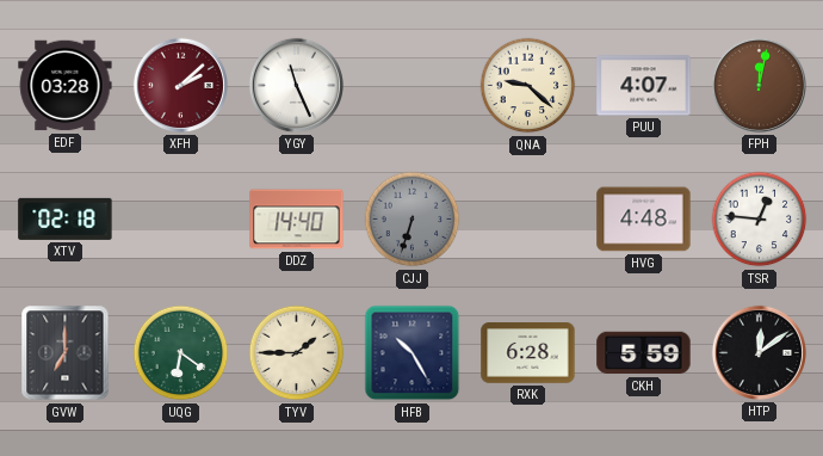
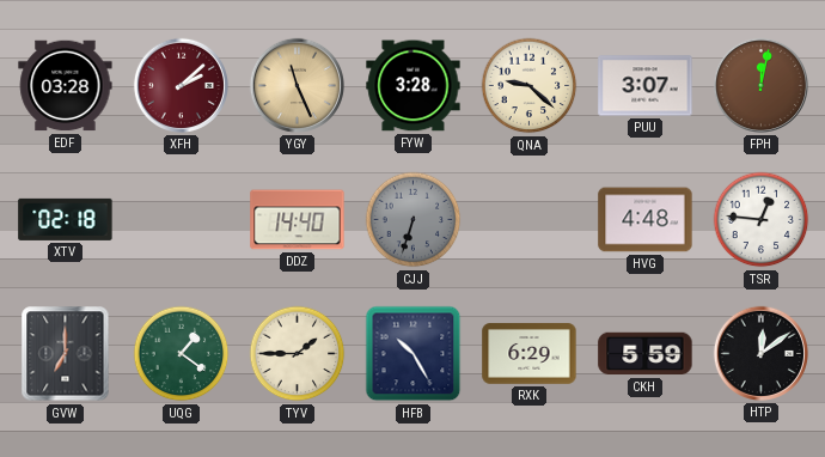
YGY dial: white -> champagne (297, 85)
FYW: none -> 3:28 (414, 86)
PUU: 4:07 -> 3:07 (646, 86)
UQG: 6:21 -> 1:21 (182, 354)
RXK: 6:28 -> 6:29 (530, 354)
